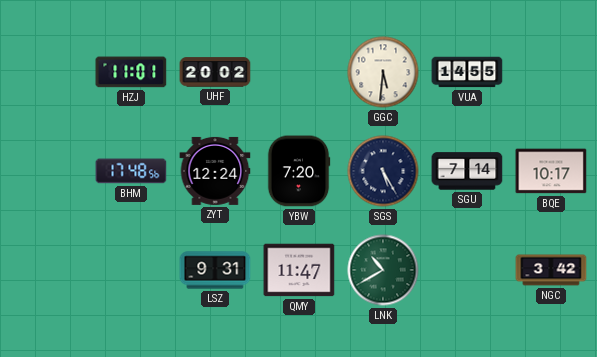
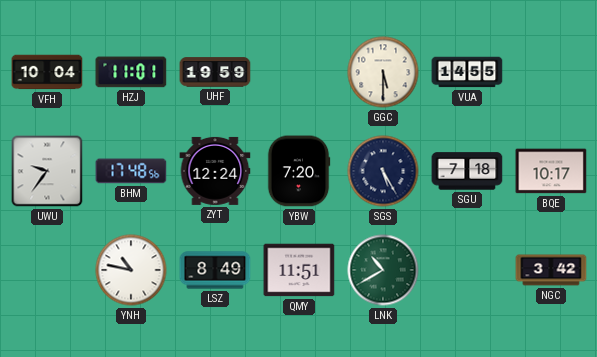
VFH: none -> 10:04 (47, 72)
UHF: 20:02 -> 19:59 (215, 72)
GGC: 5:31 -> 5:30 (383, 72)
UWU: none -> 9:36 (47, 171)
SGU: 7:14 -> 7:18 (467, 171)
YNH: none -> 10:47 (131, 270)
LSZ: 9:31 -> 8:49 (215, 270)
QMY: 11:47 -> 11:51 (299, 270)
